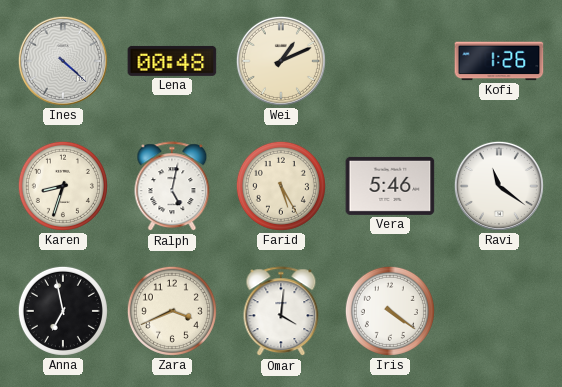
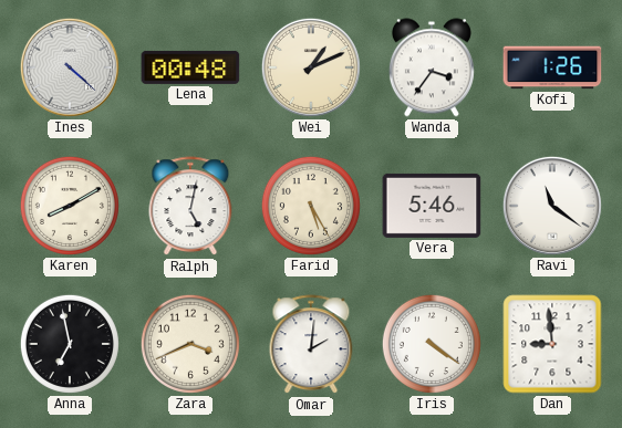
Wanda: none -> 3:36 (432, 67)
Karen: 8:33 -> 8:10 (70, 206)
Omar: 4:01 -> 2:01 (311, 345)
Dan: none -> 8:59 (552, 344)
